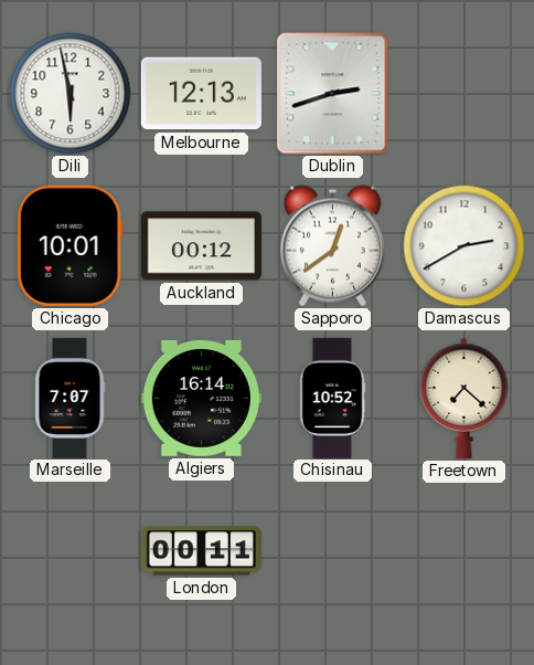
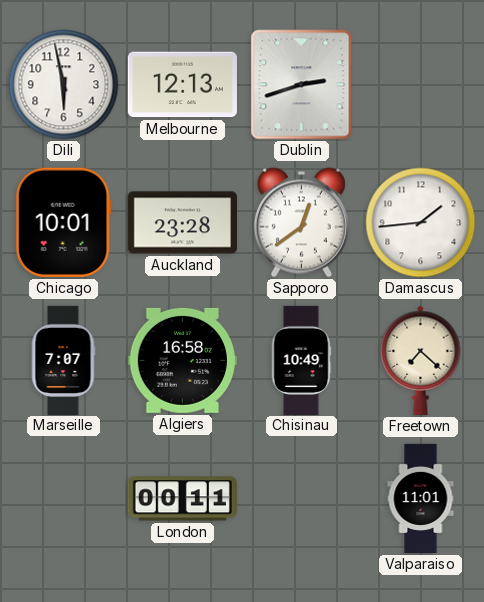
Auckland: 00:12 -> 23:28 (182, 223)
Damascus: 2:40 -> 1:44 (421, 223)
Algiers: 16:14 -> 16:58 (182, 360)
Chisinau: 10:52 -> 10:49 (301, 360)
Valparaiso: none -> 11:01 (421, 499)
